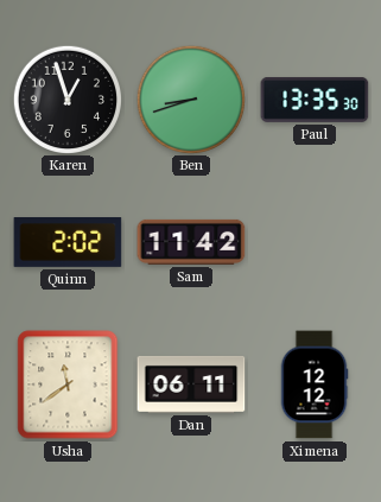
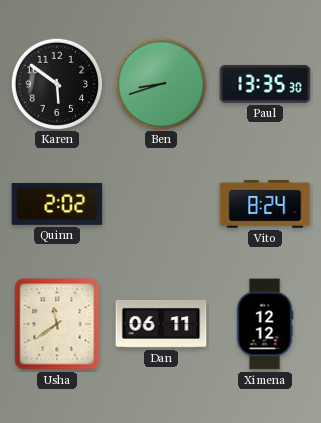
Karen: 12:57 -> 5:51 (56, 83)
Sam: 11:42 -> none (191, 242)
Vito: none -> 8:24 (265, 205)
